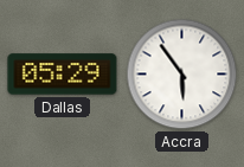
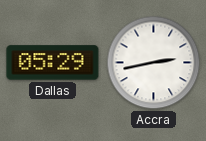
Accra: 5:54 -> 2:43 (154, 63)
